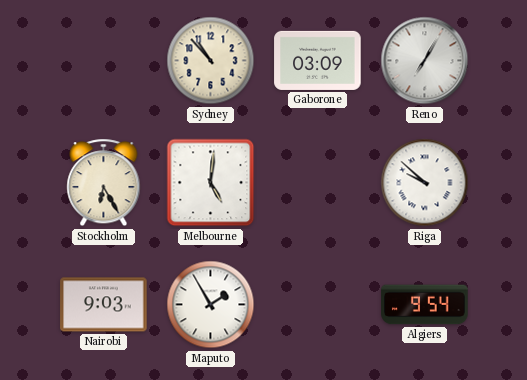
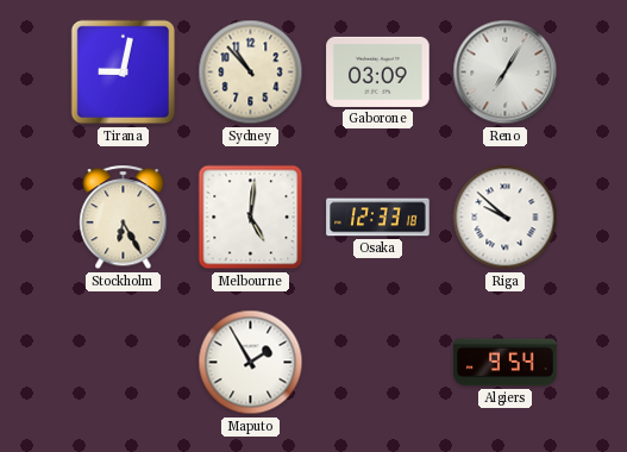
Tirana: none -> 9:02 (124, 73)
Osaka: none -> 12:33 (378, 218)
Nairobi: 9:03 -> none (104, 305)
